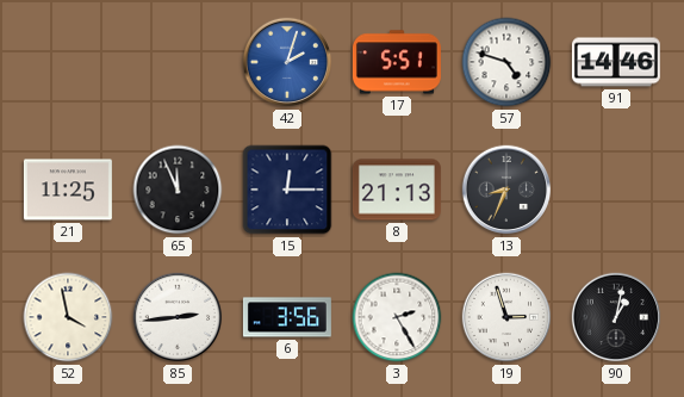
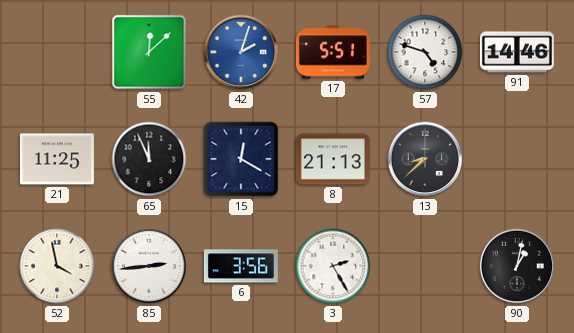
55: none -> 12:08 (149, 52)
15: 12:15 -> 12:20 (241, 159)
13: 8:34 -> 8:38 (425, 159)
19: 2:57 -> none (506, 317)
